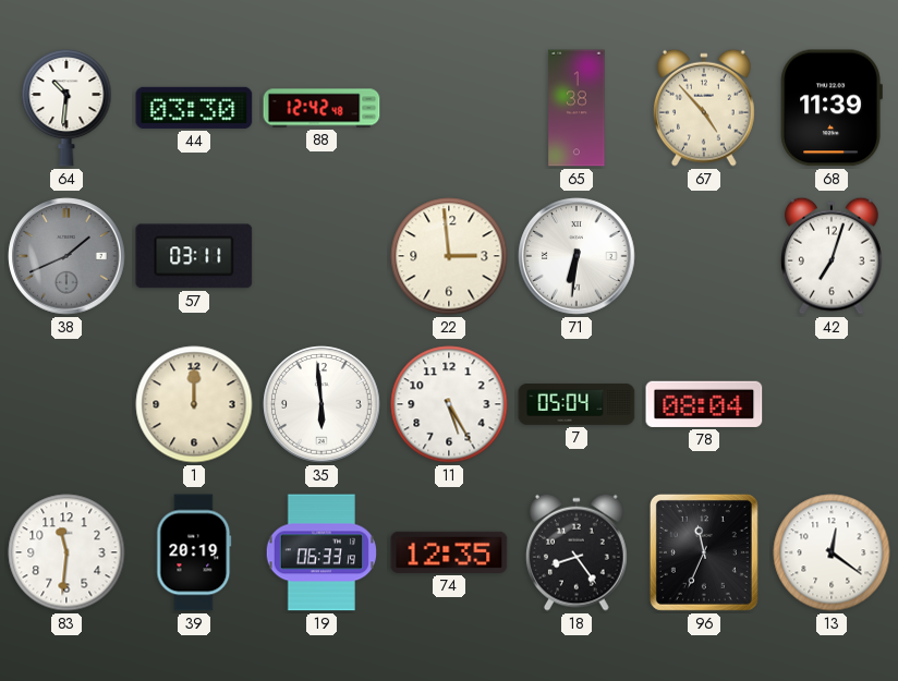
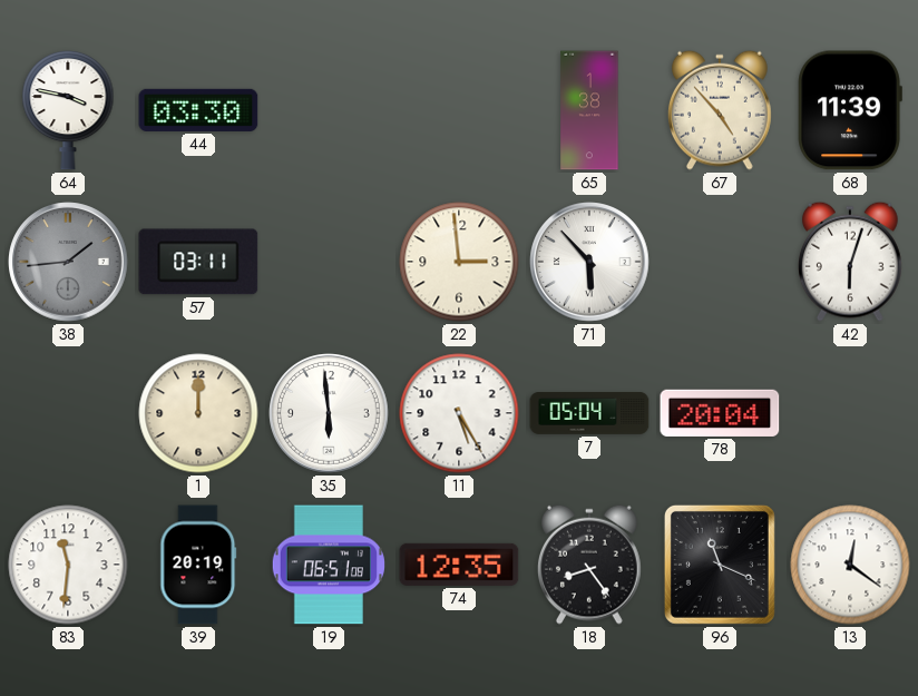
64: 10:31 -> 3:47 (68, 110)
88: 12:42 -> none (321, 108)
38: 1:41 -> 1:44 (68, 262)
71: 6:31 -> 5:53 (589, 262)
42: 7:03 -> 6:03 (850, 262)
78: 08:04 -> 20:04 (720, 413)
19: 06:33 -> 06:51 (329, 565)
96: 11:34 -> 11:19 (720, 565)
